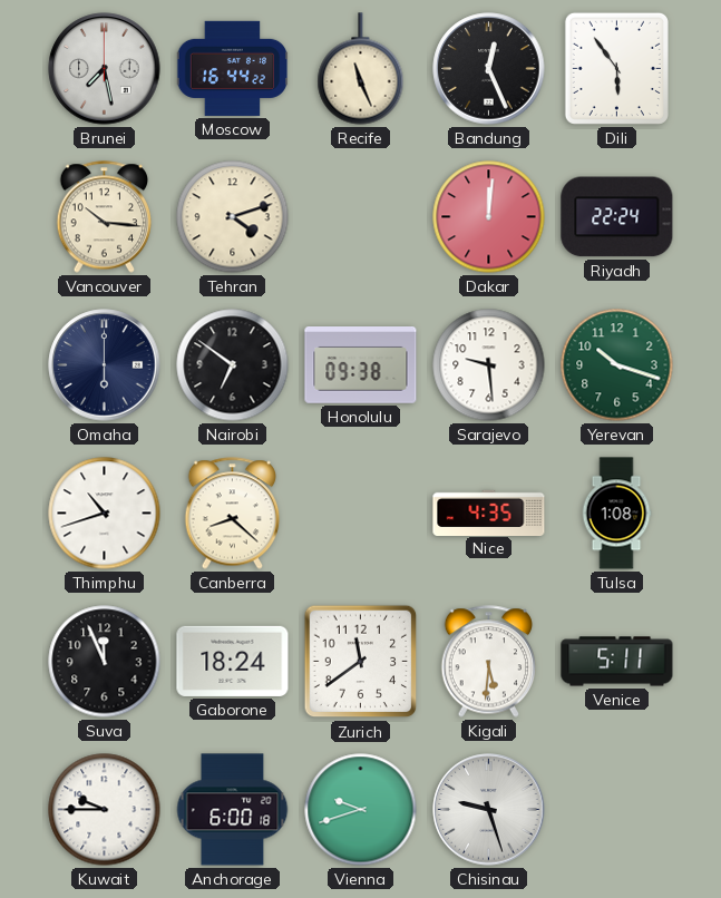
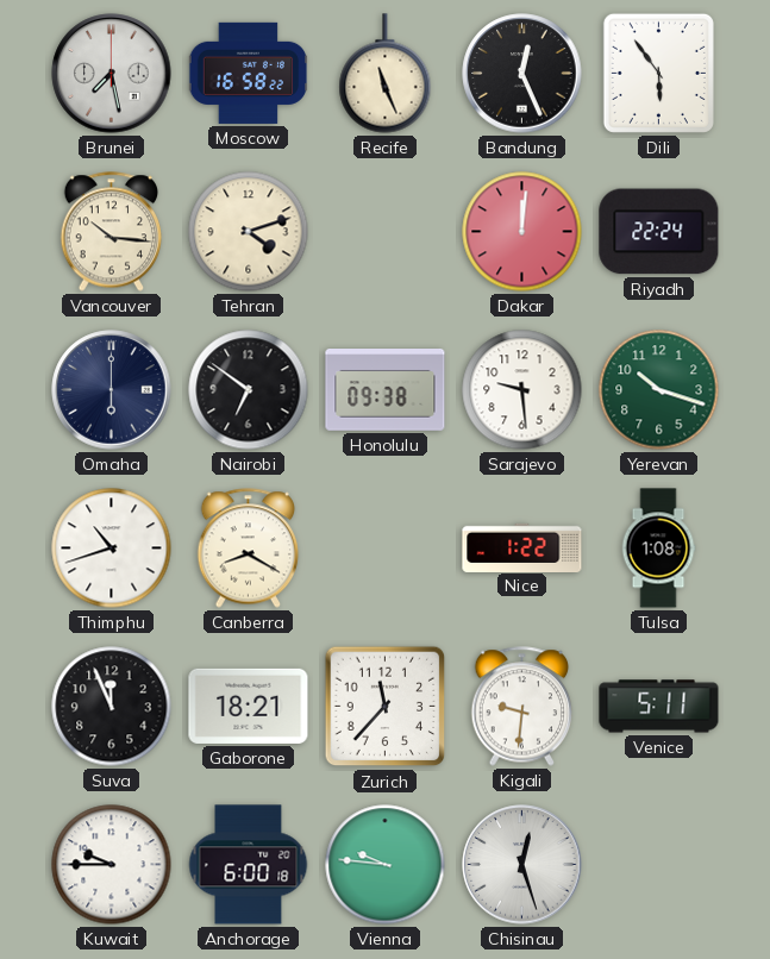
Moscow: 16:44 -> 16:58 (249, 73)
Canberra: 8:22 -> 8:20 (249, 549)
Nice: 4:35 -> 1:22 (522, 547)
Gaborone: 18:24 -> 18:21 (249, 706)
Zurich: 11:39 -> 11:37 (386, 707)
Kigali: 5:31 -> 9:31 (522, 707)
Vienna: 9:42 -> 9:46 (386, 865)
Chisinau: 9:27 -> 12:27 (522, 865)
